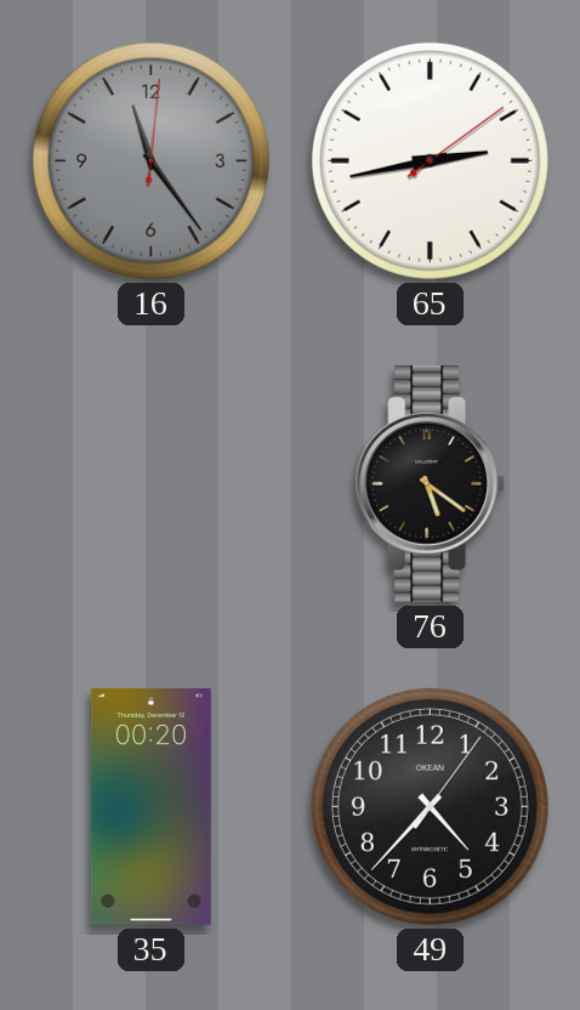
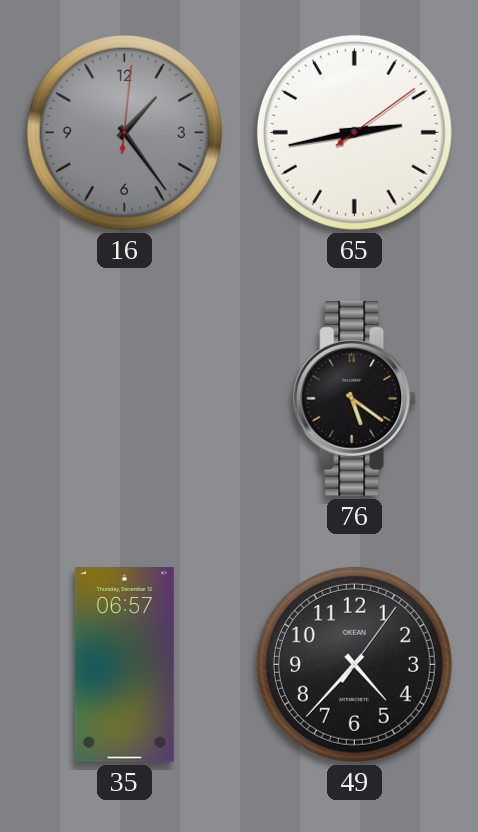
16: 11:24 -> 1:24 (124, 132)
35: 00:20 -> 06:57 (124, 665)
